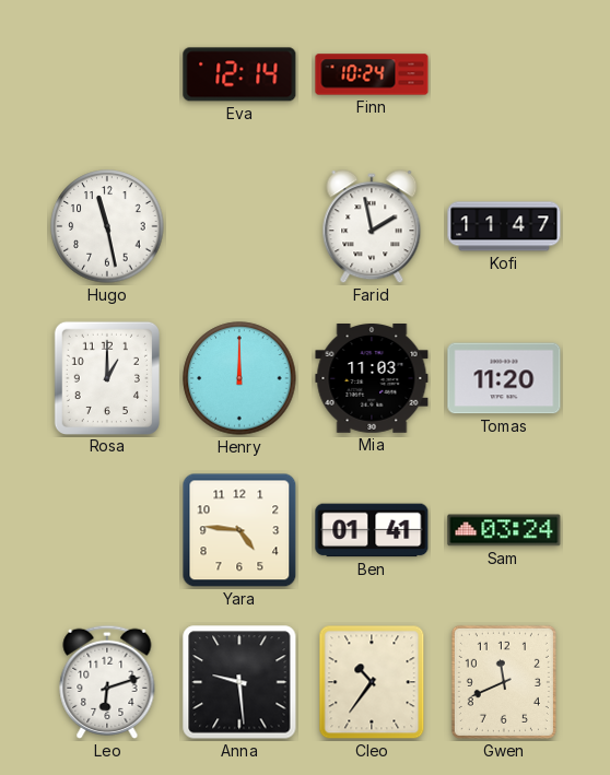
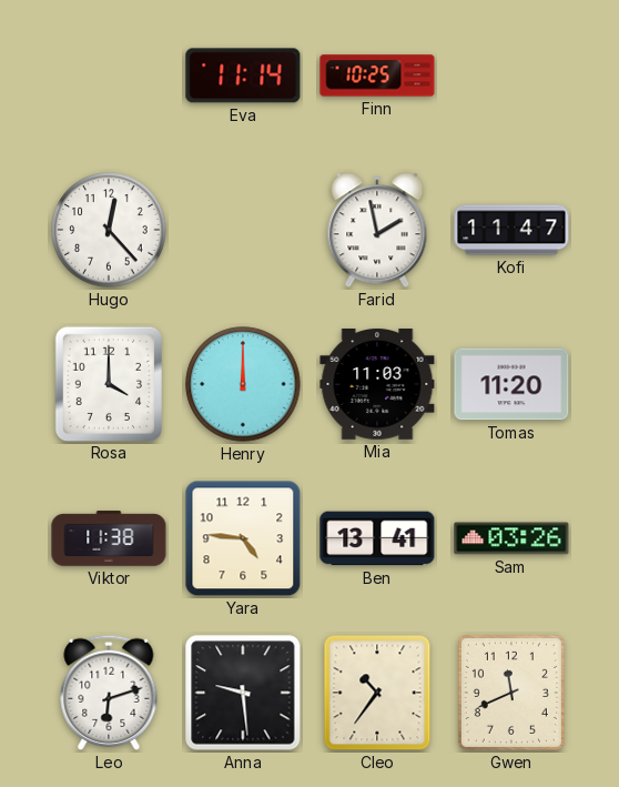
Eva: 12:14 -> 11:14 (243, 75)
Finn: 10:24 -> 10:25 (377, 75)
Hugo: 11:28 -> 12:23 (109, 230)
Rosa: 1:00 -> 4:00 (109, 383)
Viktor: none -> 11:38 (109, 538)
Ben: 01:41 -> 13:41 (377, 538)
Sam: 03:24 -> 03:26 (511, 538)
